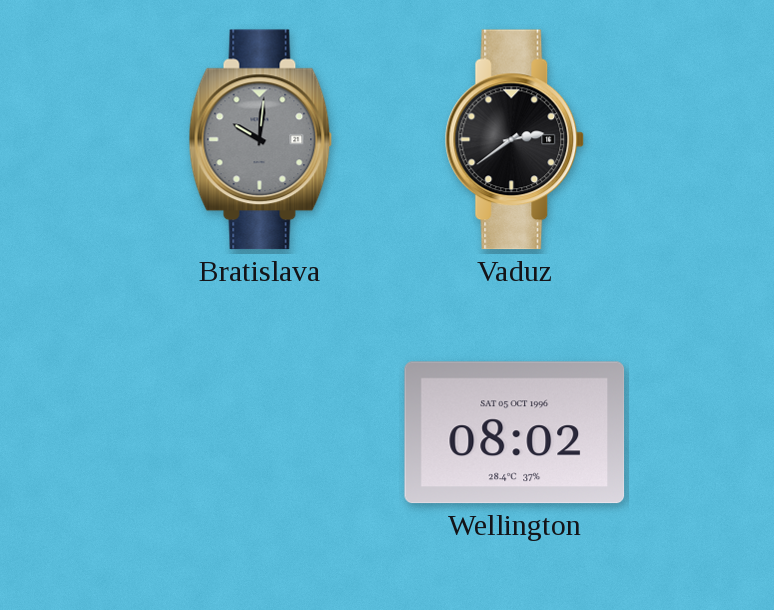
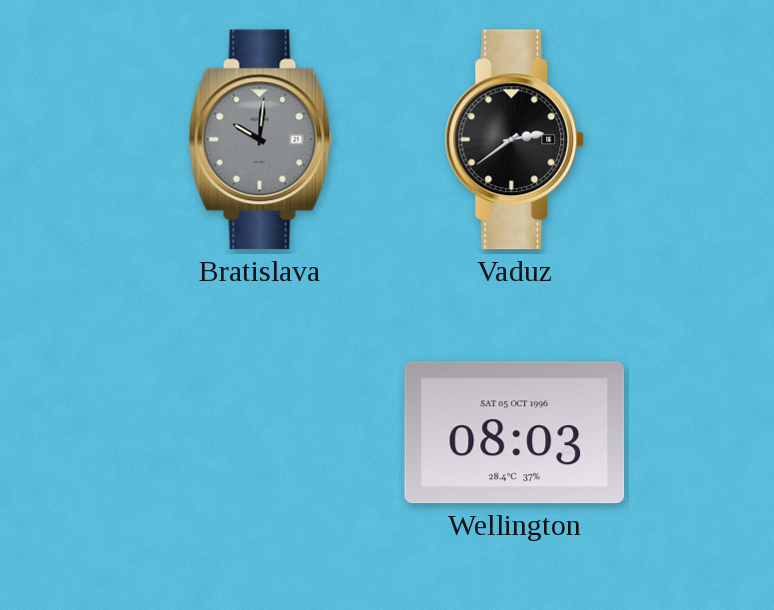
Wellington: 08:02 -> 08:03 (515, 433)
